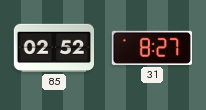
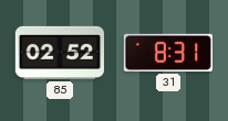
31: 8:27 -> 8:31 (167, 53)
